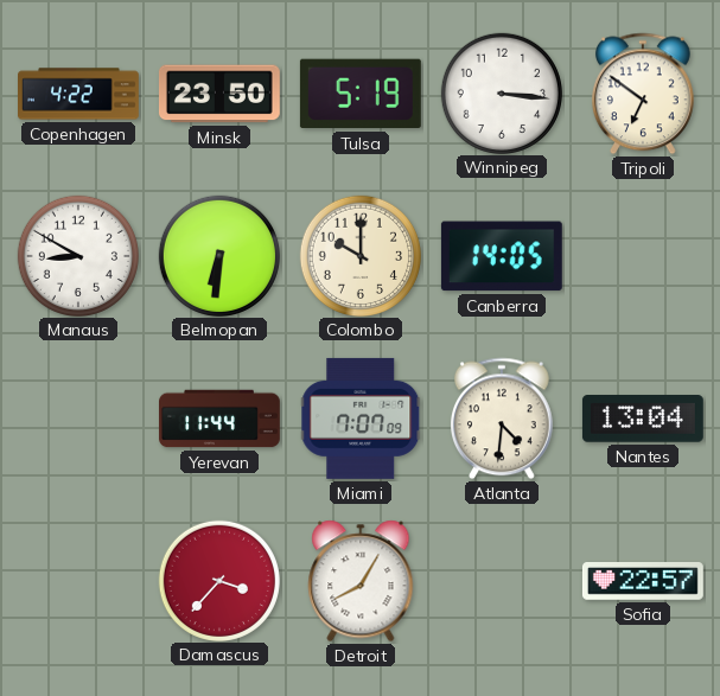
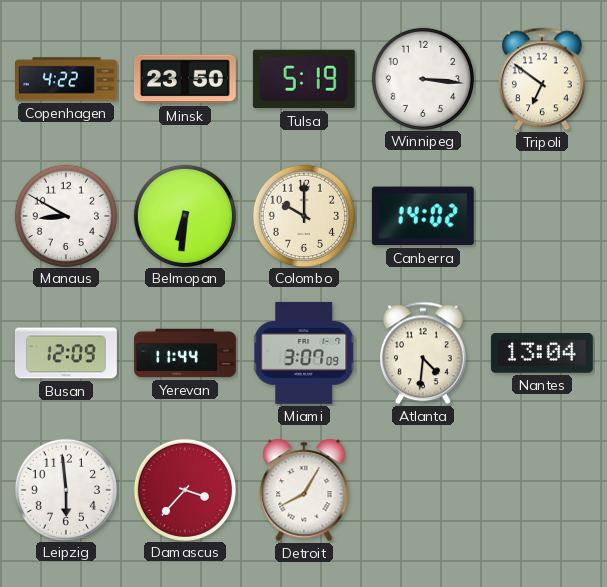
Canberra: 14:05 -> 14:02 (423, 216)
Busan: none -> 12:09 (66, 353)
Miami: 7:07 -> 3:07 (304, 353)
Leipzig: none -> 5:59 (65, 489)
Sofia: 22:57 -> none (643, 582)
